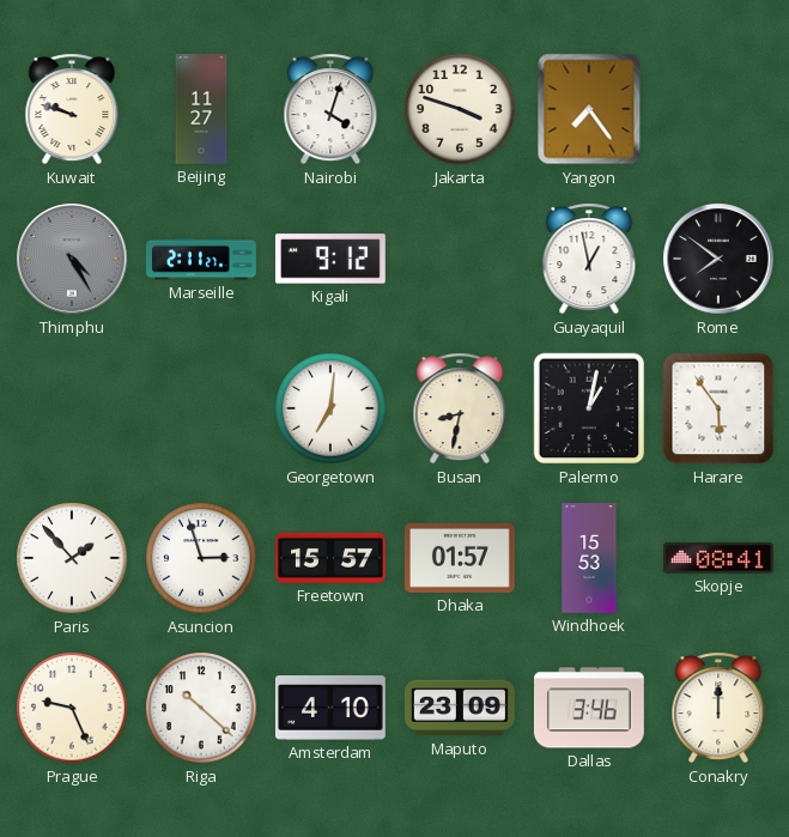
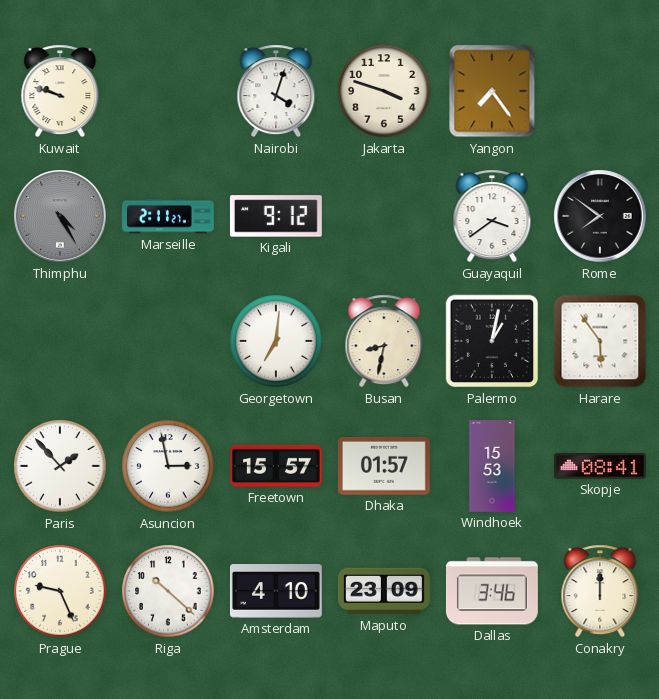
Beijing: 11:27 -> none (201, 110)
Guayaquil: 12:58 -> 3:39 (492, 216)
Asuncion: 2:57 -> 2:58 (168, 466)
